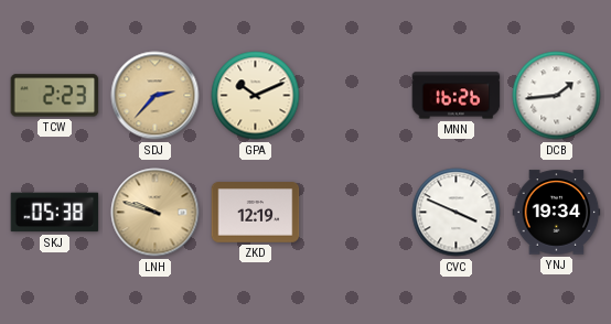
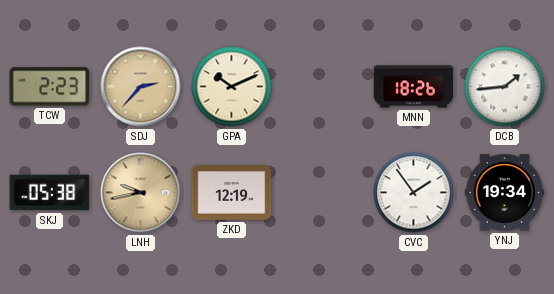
MNN: 16:26 -> 18:26 (414, 87)
LNH: 9:48 -> 9:43 (141, 193)
CVC: 3:49 -> 1:54 (414, 193)
